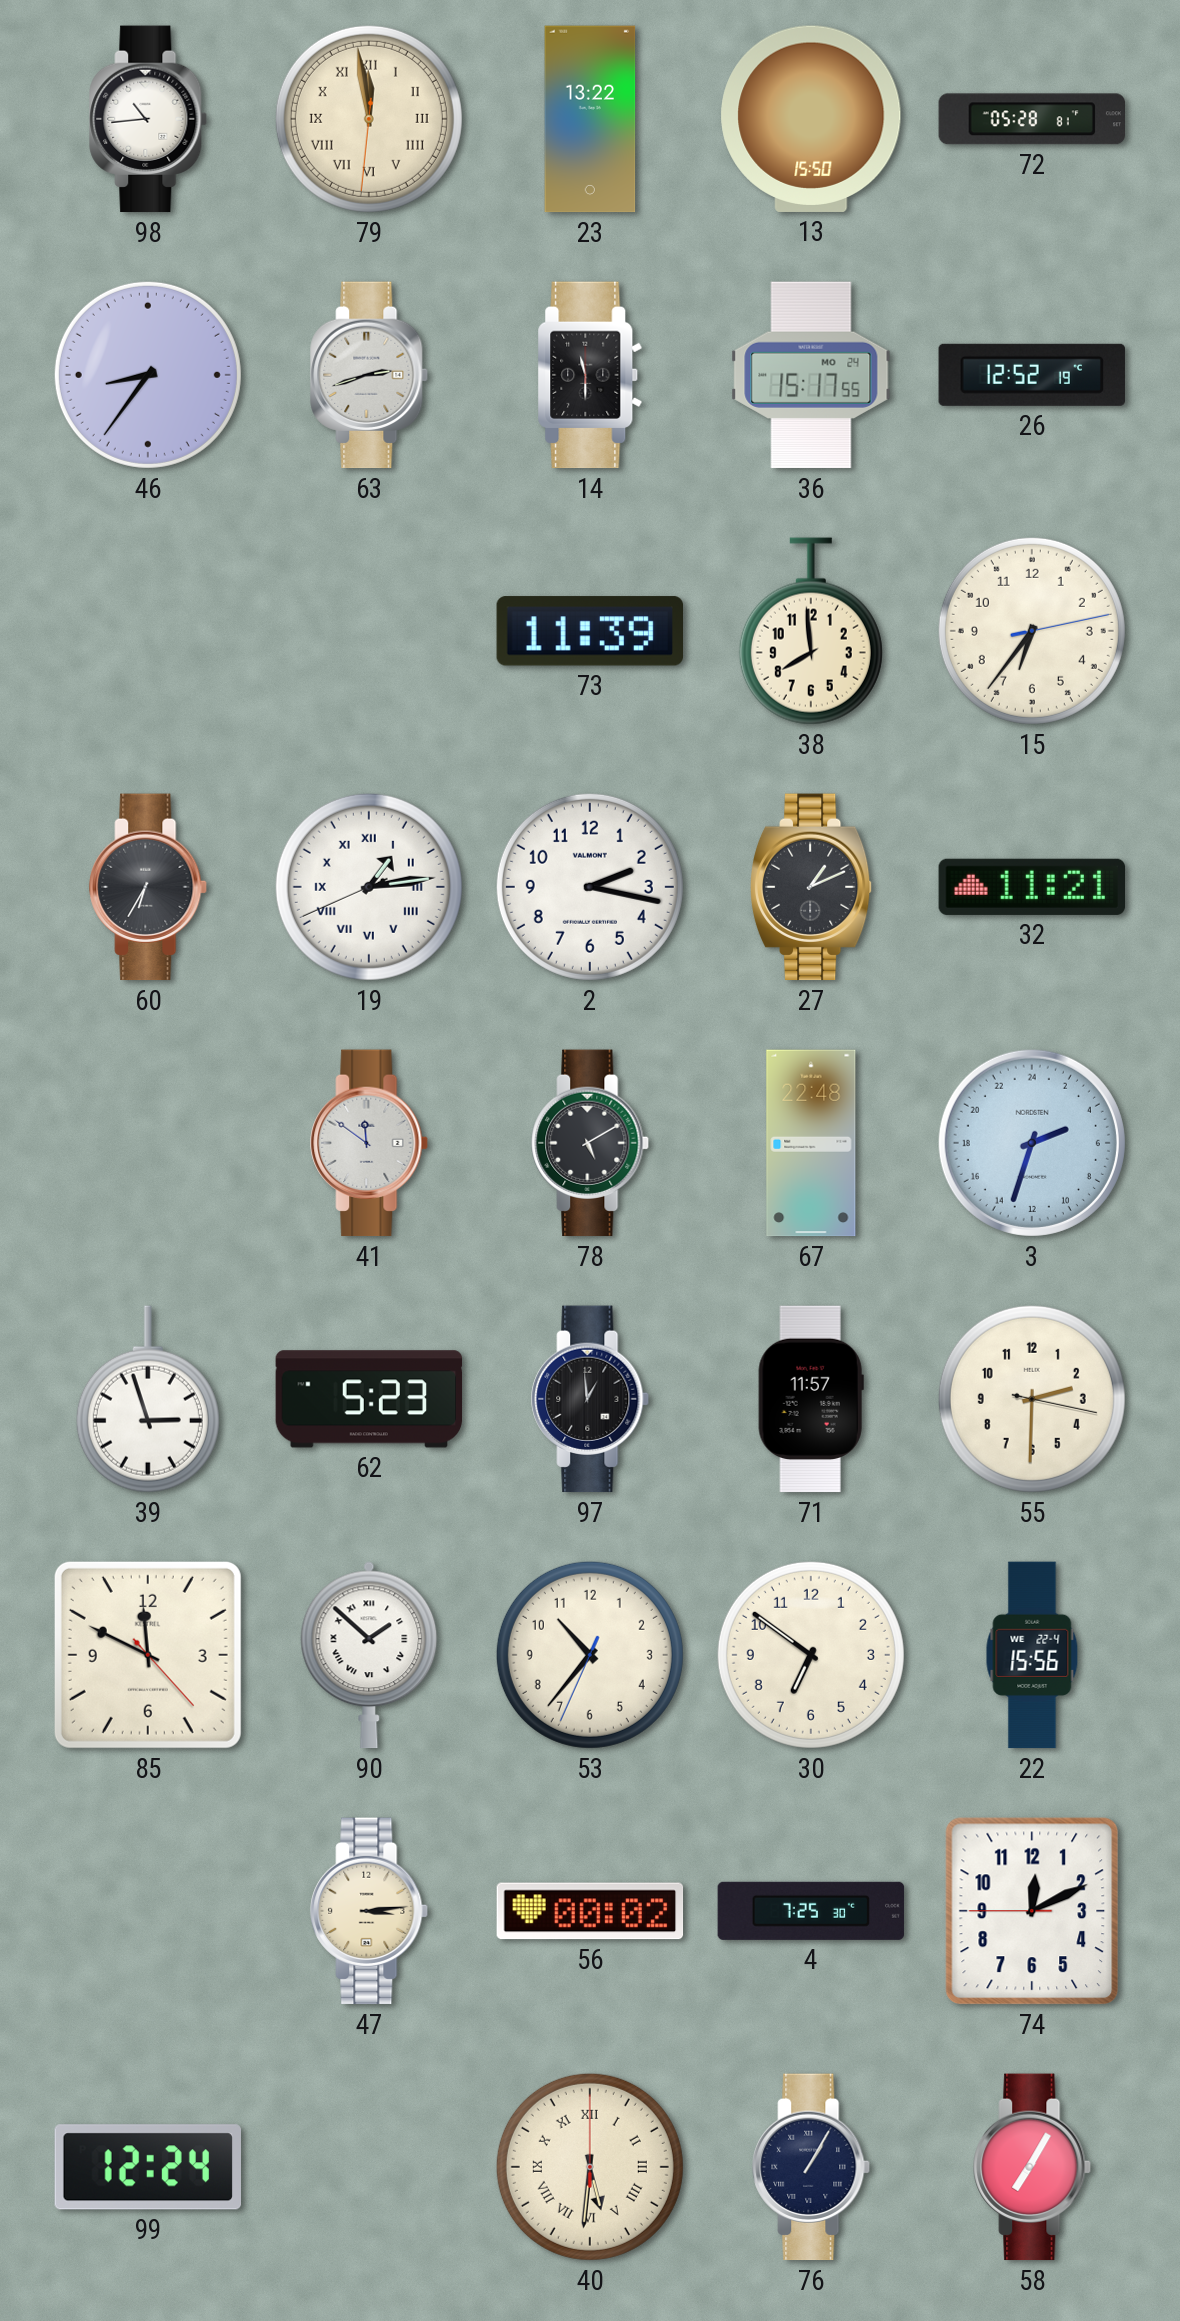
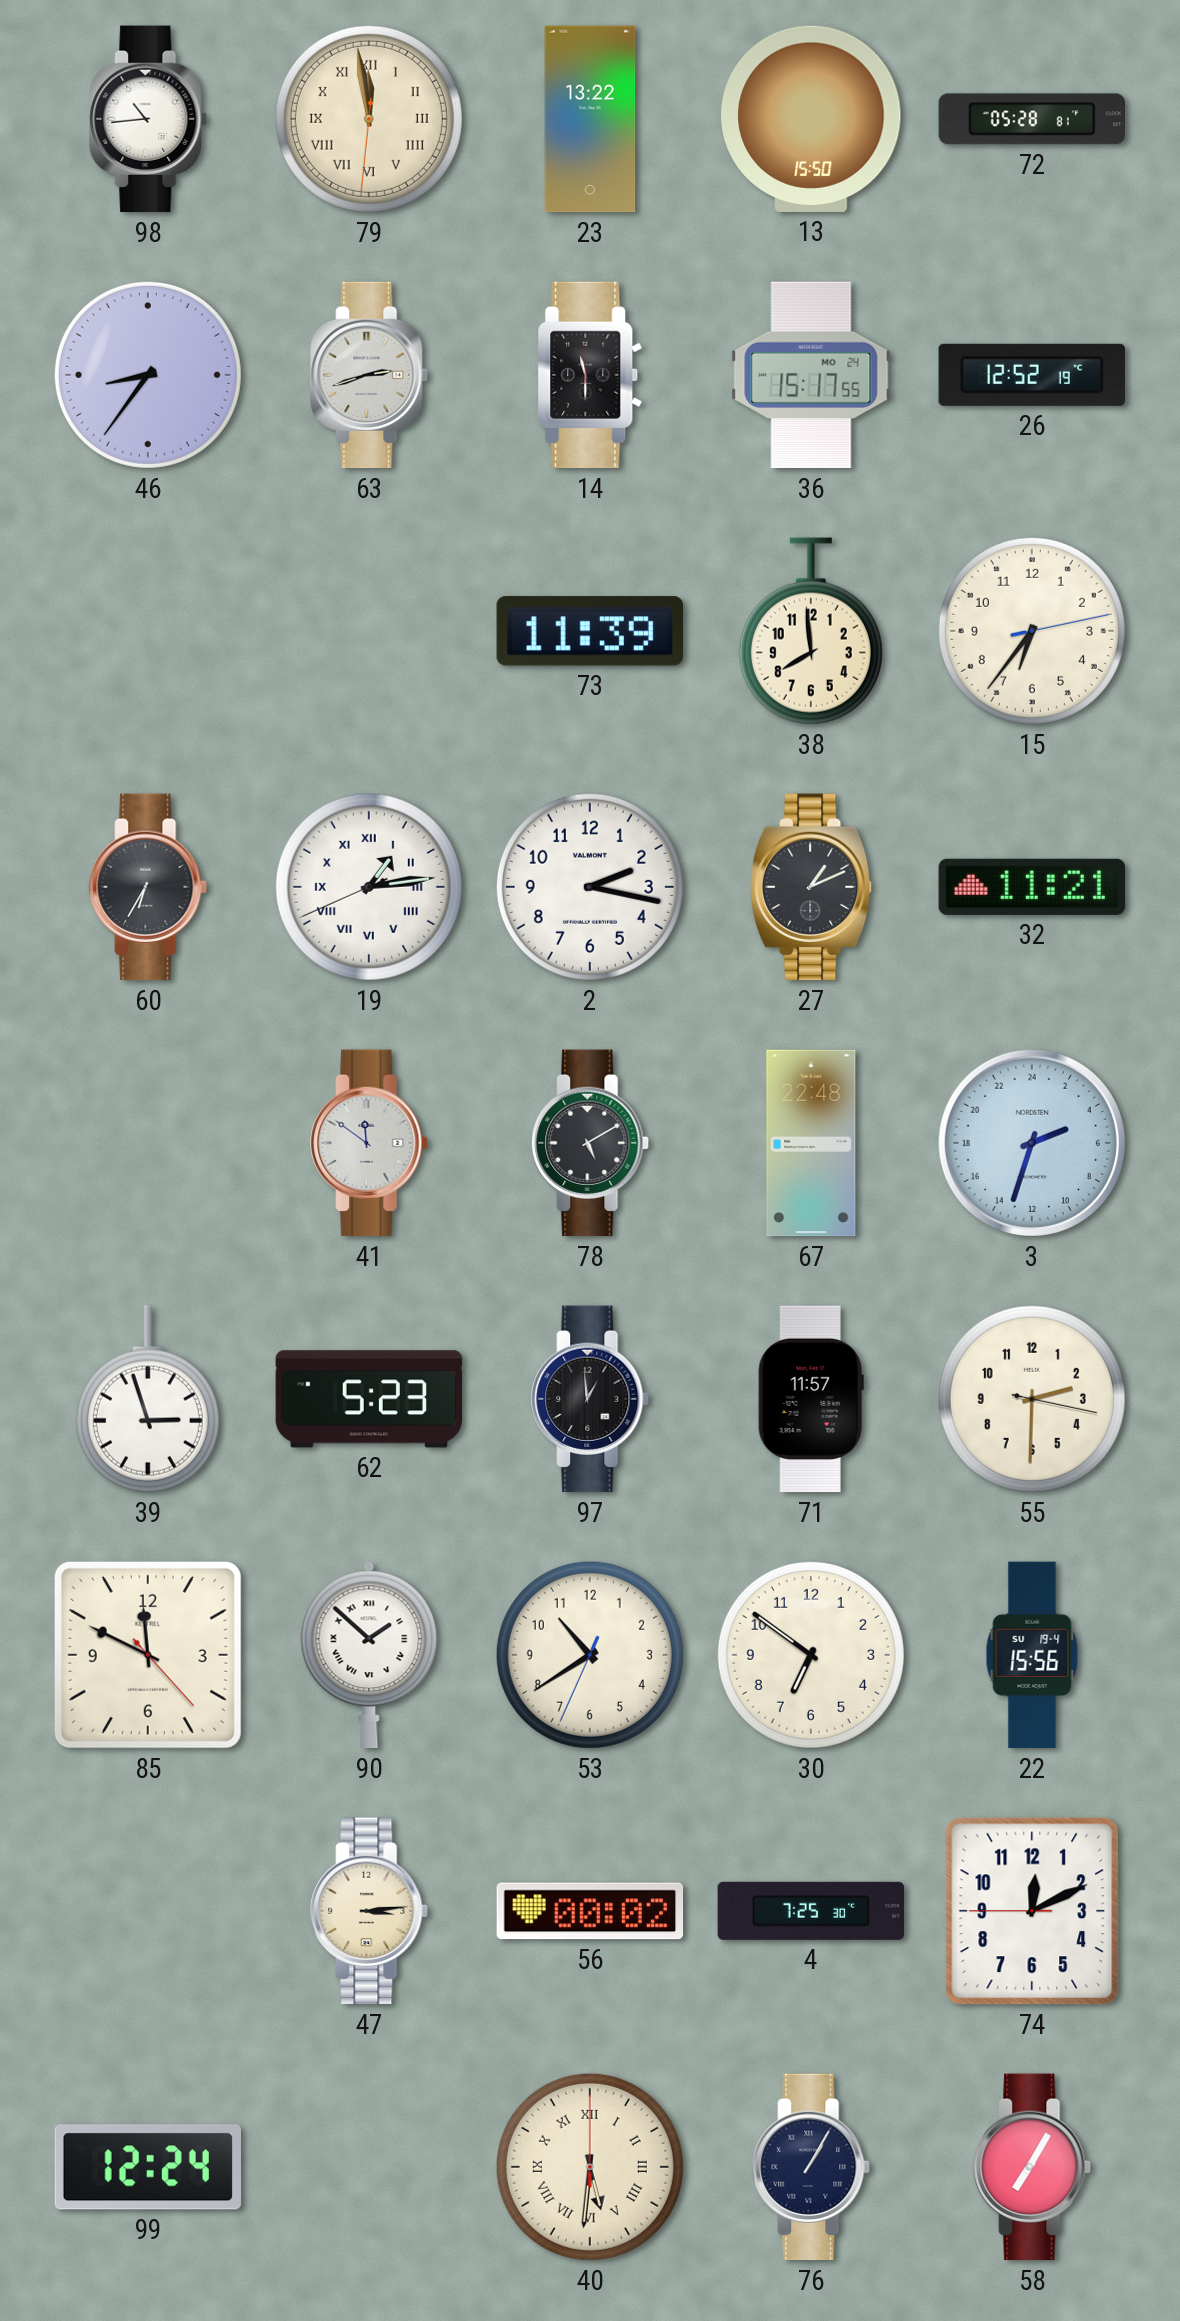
53: 10:36 -> 10:39 (590, 1655)
22 date: WE 22-4 -> SU 19-4 (1032, 1655)
